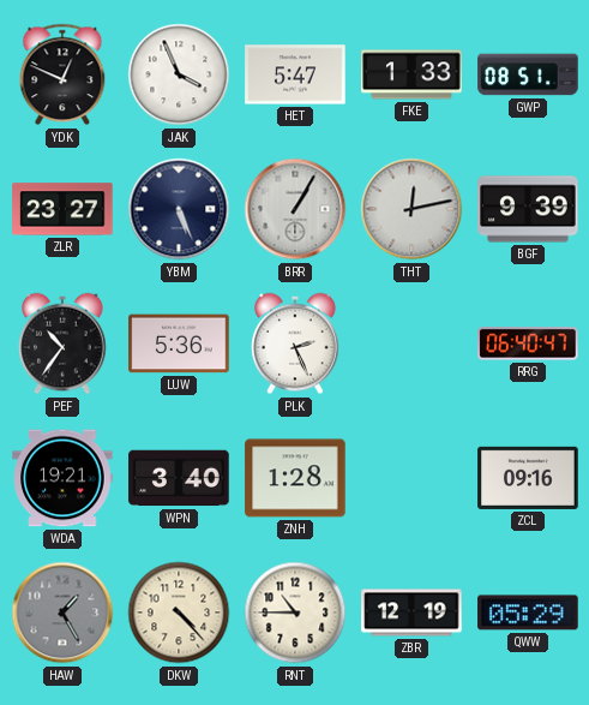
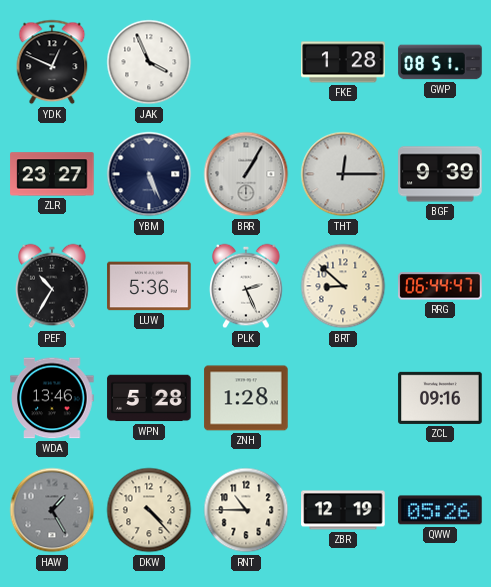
HET: 5:47 -> none (295, 74)
FKE: 1:33 -> 1:28 (343, 62)
THT: 12:13 -> 12:15 (343, 174)
PEF: 10:36 -> 10:35 (52, 286)
BRT: none -> 8:52 (343, 286)
RRG: 06:40 -> 06:44 (440, 286)
WDA: 19:21 -> 13:46 (52, 398)
WPN: 3:40 -> 5:28 (149, 398)
QWW: 05:29 -> 05:26 (440, 510)
